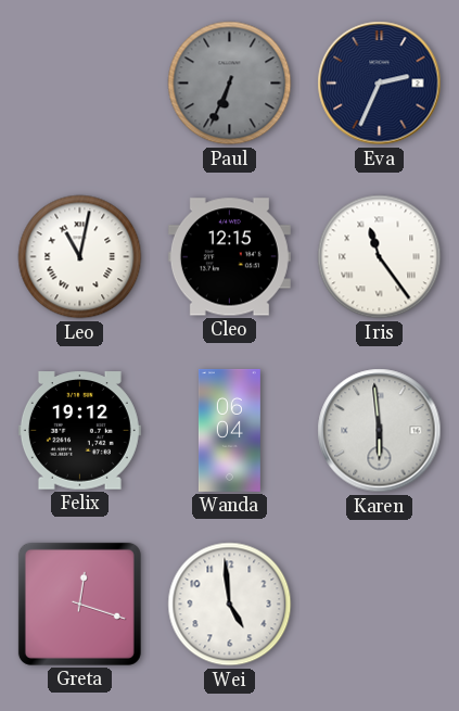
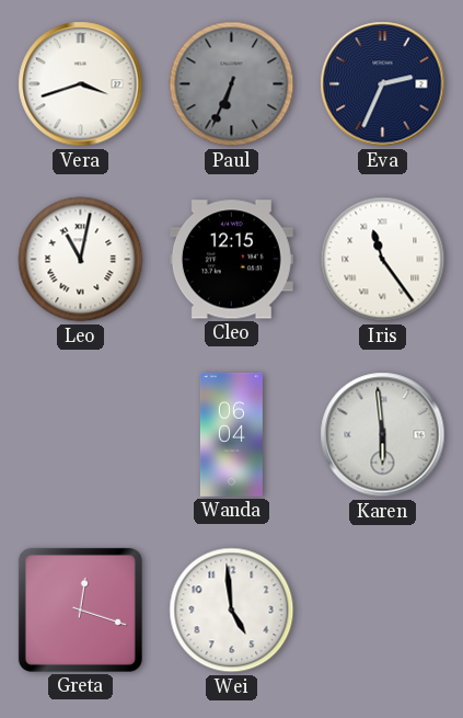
Vera: none -> 3:42 (81, 84)
Felix: 19:12 -> none (79, 431)
